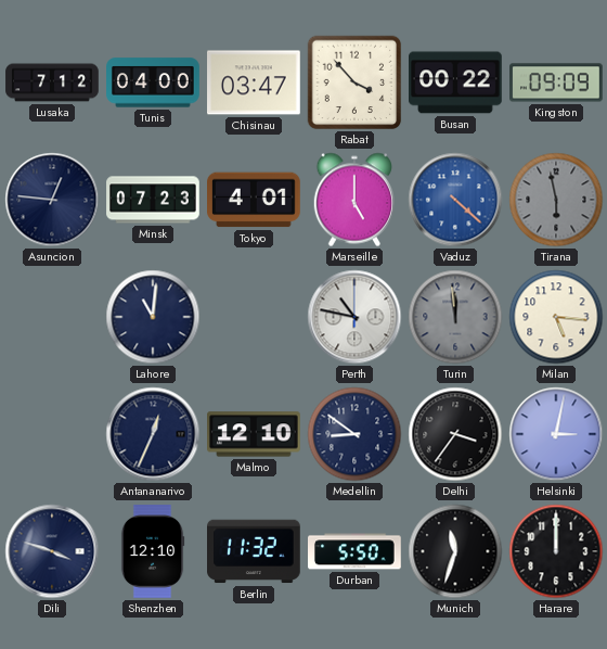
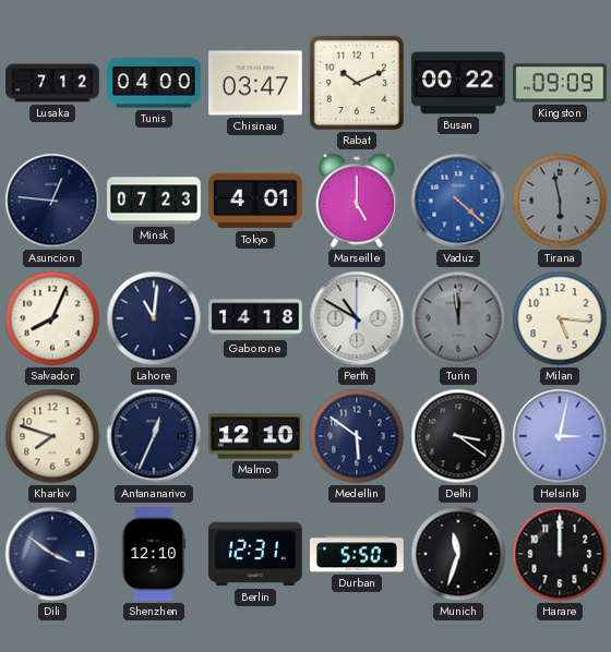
Rabat: 3:53 -> 10:11 (357, 83)
Salvador: none -> 8:04 (52, 318)
Gaborone: none -> 14:18 (255, 318)
Perth: 10:47 -> 10:50 (357, 318)
Kharkiv: none -> 7:48 (52, 436)
Medellin: 8:51 -> 5:51 (357, 436)
Delhi: 3:36 -> 3:21 (458, 436)
Dili: 3:48 -> 3:51 (52, 554)
Berlin: 11:32 -> 12:31 (256, 554)
